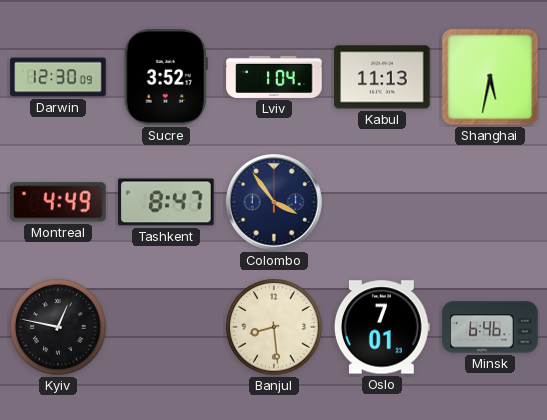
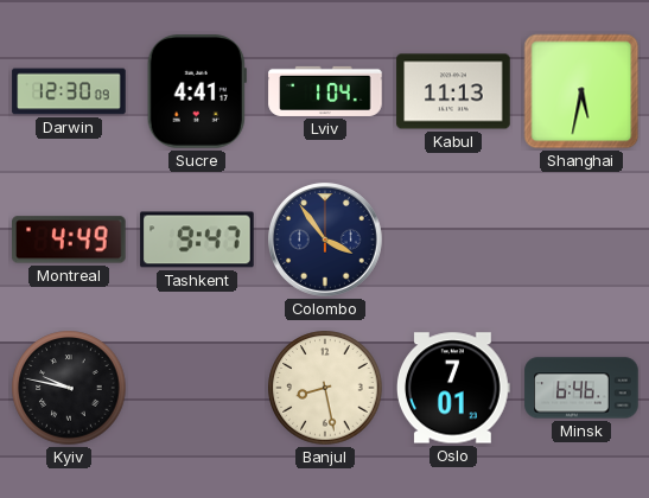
Sucre: 3:52 -> 4:41 (197, 91)
Tashkent: 8:47 -> 9:47 (197, 240)
Kyiv: 12:47 -> 9:47 (69, 388)
Banjul: 8:29 -> 8:28 (325, 388)
